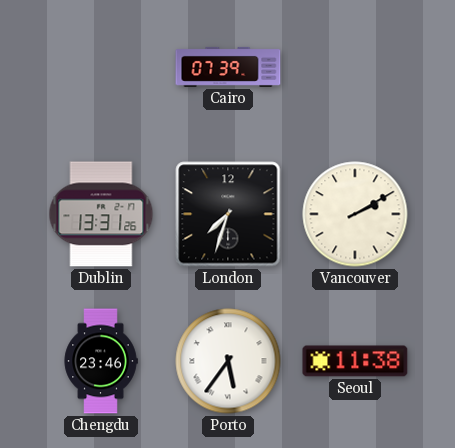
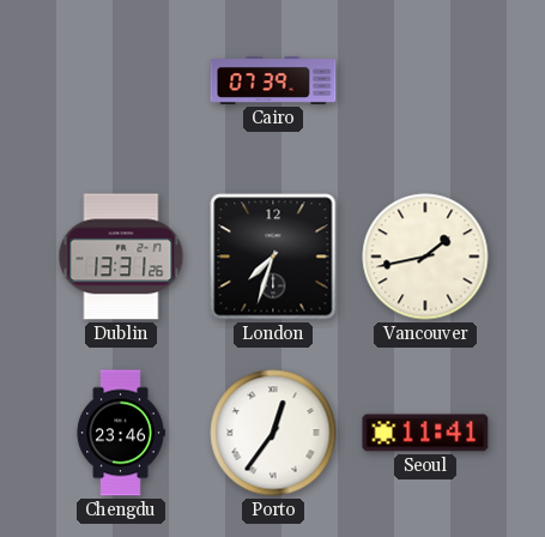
Vancouver: 2:10 -> 1:43 (425, 257)
Porto: 5:36 -> 12:36 (273, 433)
Seoul: 11:38 -> 11:41 (425, 433)
